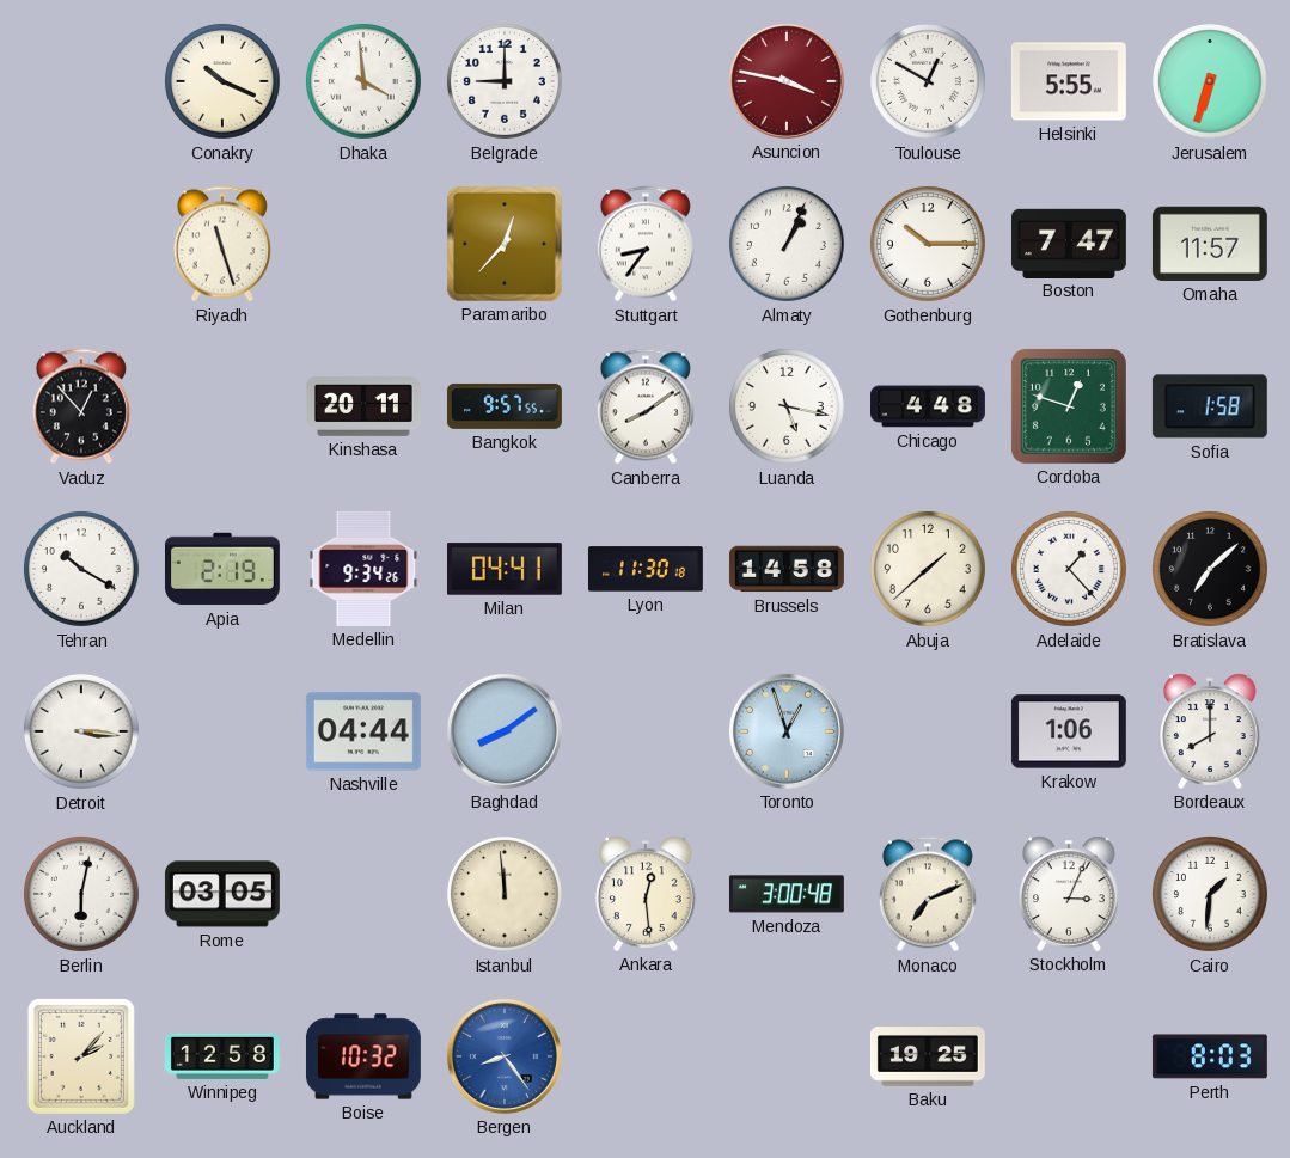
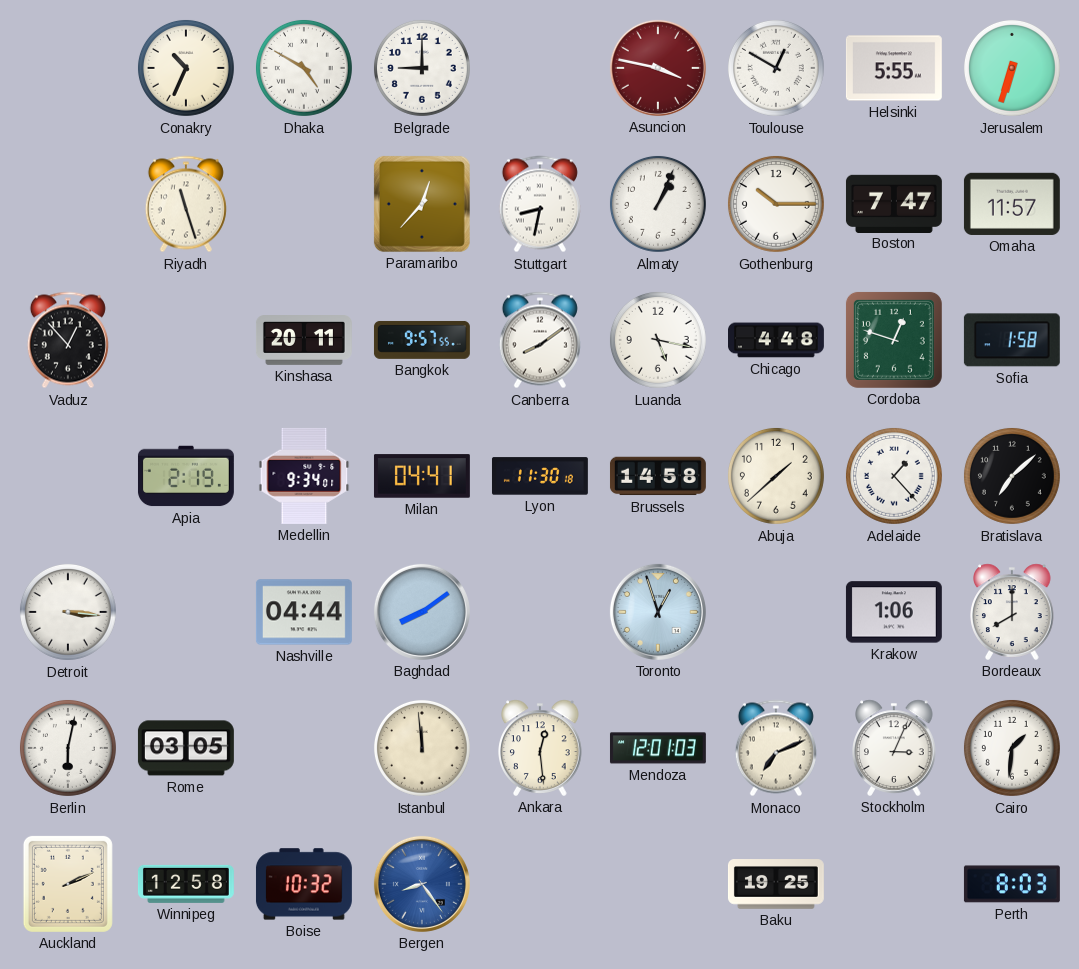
Conakry: 10:19 -> 10:34 (186, 68)
Dhaka: 3:59 -> 4:50 (304, 68)
Stuttgart: 8:36 -> 8:32 (540, 204)
Tehran: 10:20 -> none (81, 569)
Medellin: 9:34:26 -> 9:34:01 (304, 476)
Mendoza: 3:00 -> 12:01 (658, 748)
Auckland: 2:07 -> 2:11 (68, 884)
